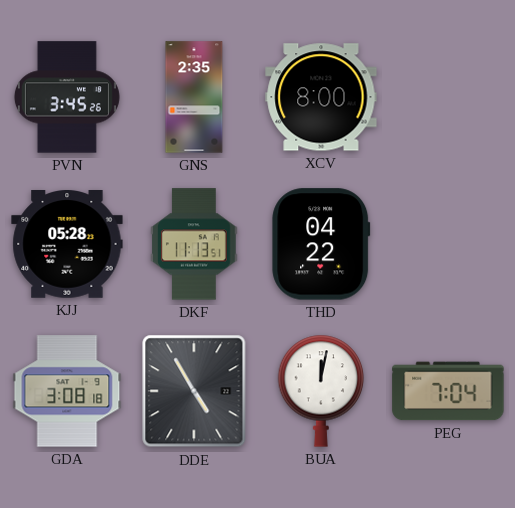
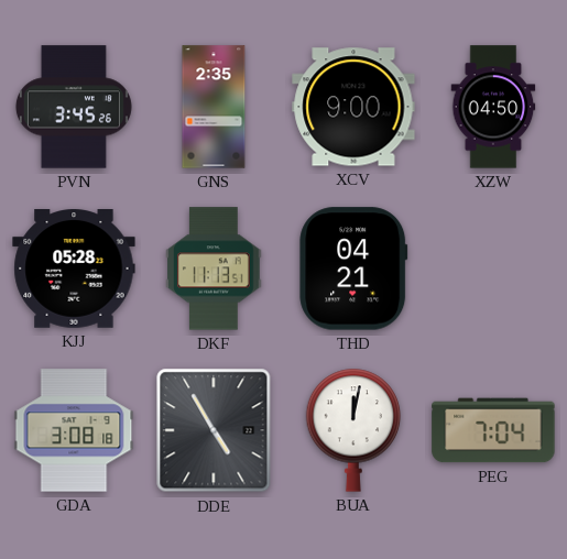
XCV: 8:00 -> 9:00 (353, 107)
XZW: none -> 04:50 (493, 107)
THD: 04:22 -> 04:21 (353, 268)
